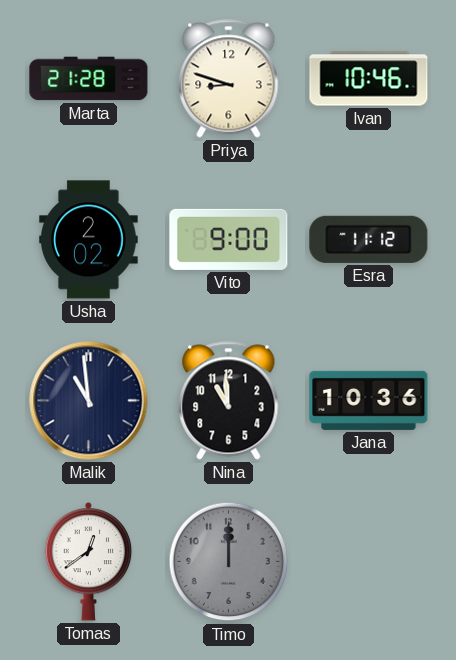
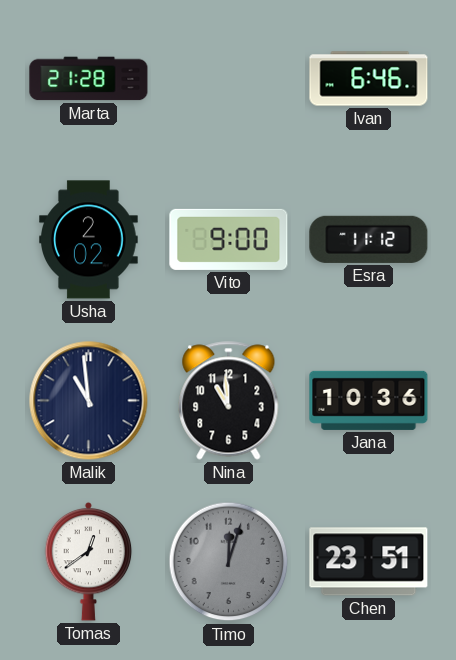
Priya: 8:48 -> none (229, 79)
Ivan: 10:46 -> 6:46 (369, 79)
Timo: 12:00 -> 12:03 (229, 562)
Chen: none -> 23:51 (369, 562)
